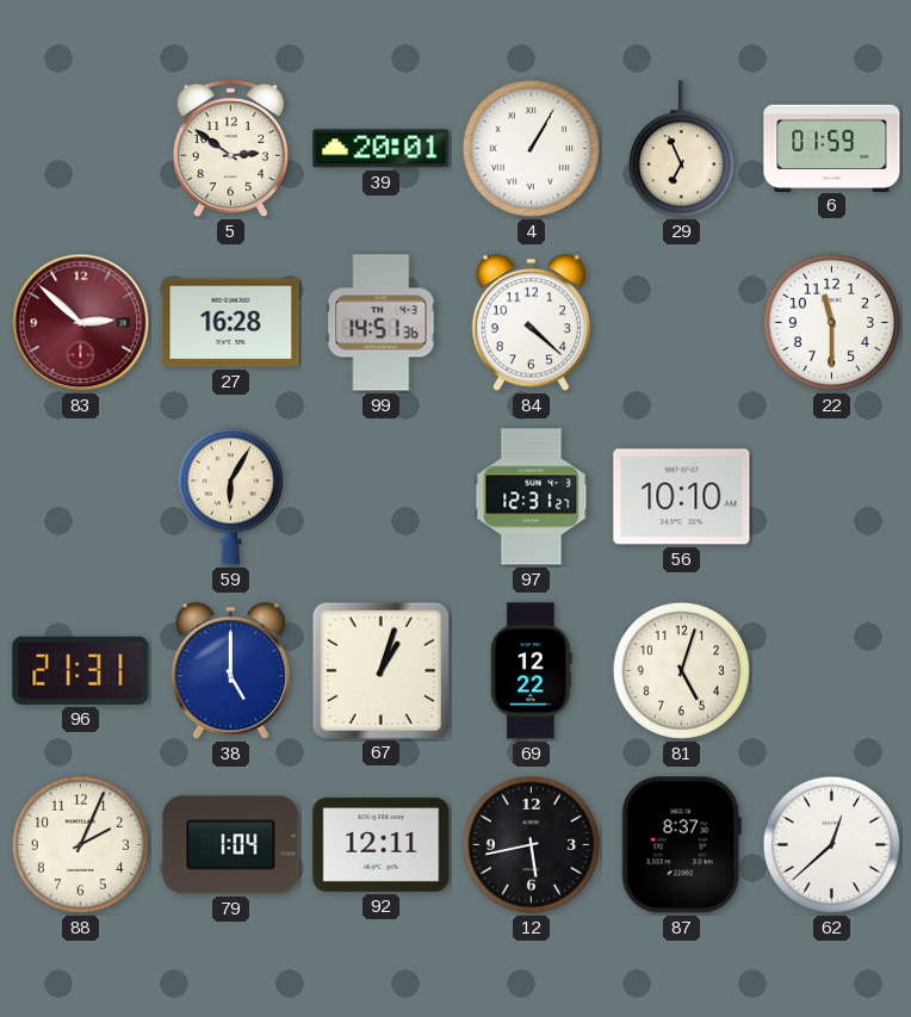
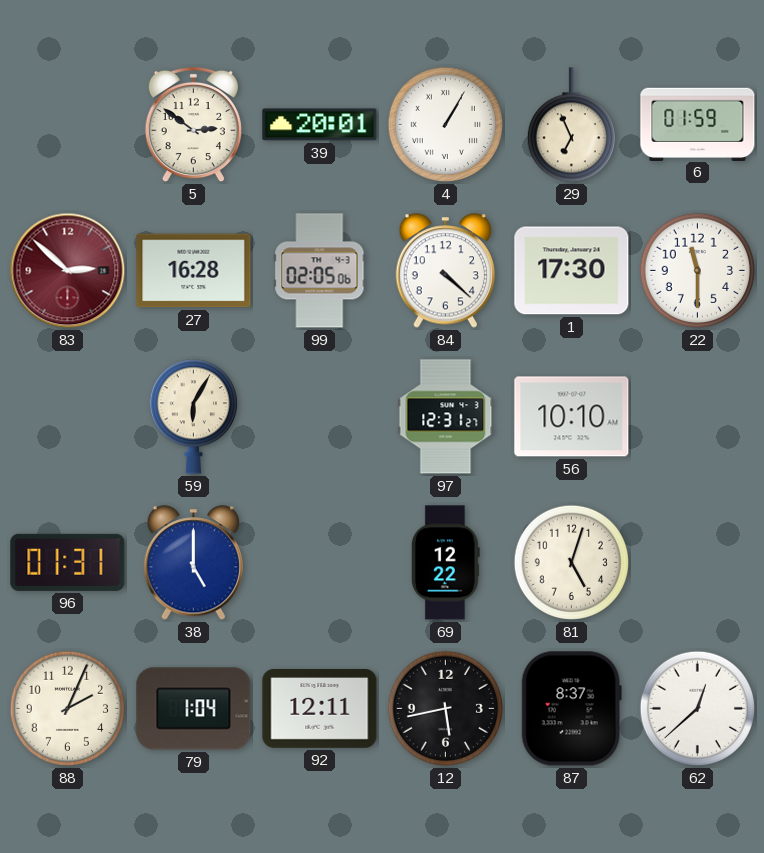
99: 14:51 -> 02:05 (320, 271)
1: none -> 17:30 (572, 271)
96: 21:31 -> 01:31 (68, 562)
67: 1:03 -> none (380, 670)
